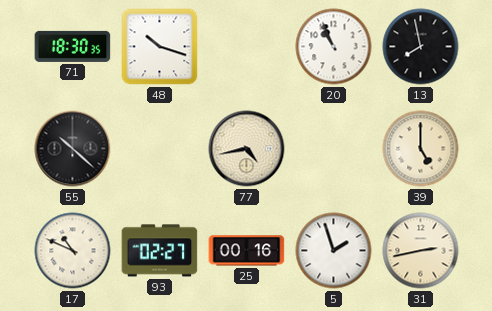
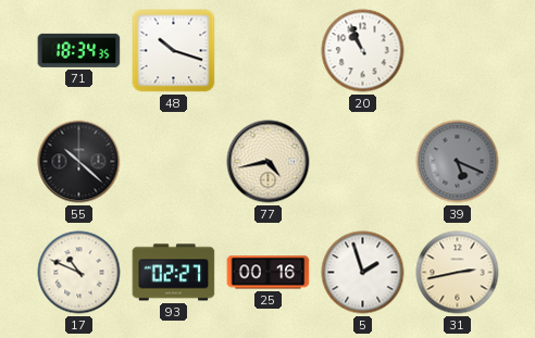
71: 18:30 -> 18:34 (79, 50)
13: 7:58 -> none (421, 47)
39: 5:00 -> 5:19 (458, 162)
39 dial: cream -> grey (458, 162)
